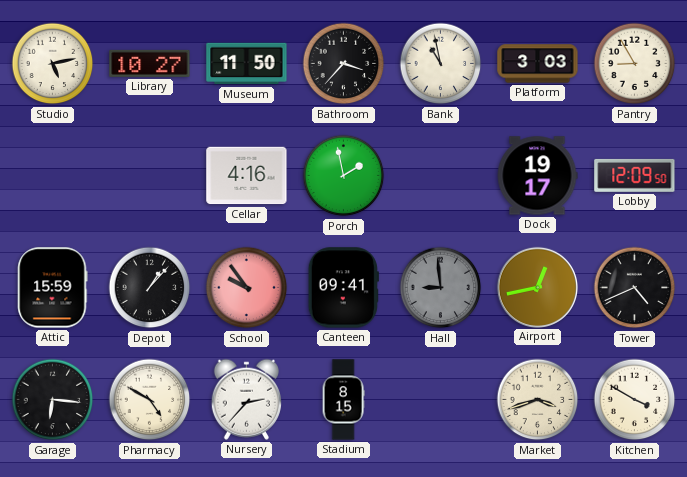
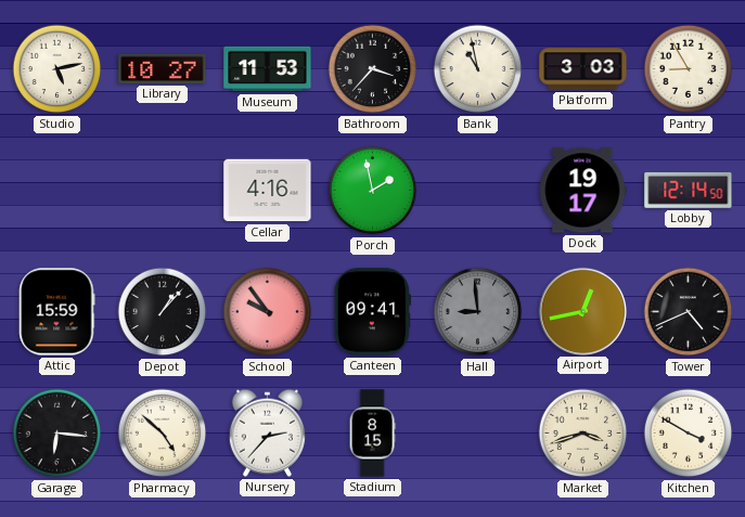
Museum: 11:50 -> 11:53 (268, 69)
Lobby: 12:09 -> 12:14 (689, 190)
Pharmacy: 4:50 -> 4:52 (163, 434)
